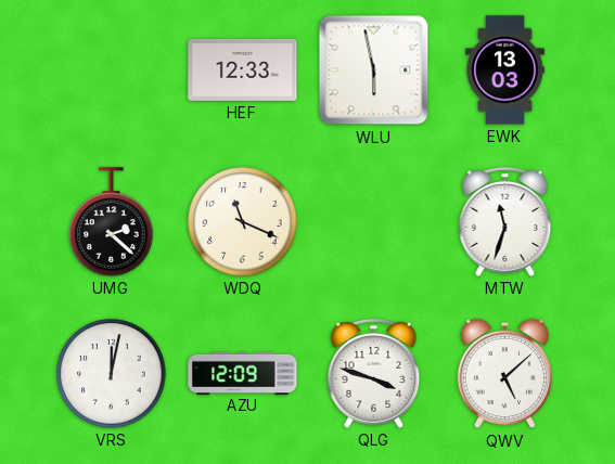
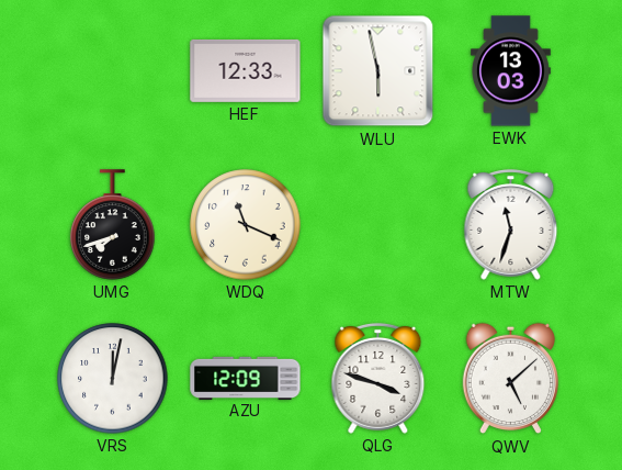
UMG: 2:22 -> 7:42 (113, 225)
